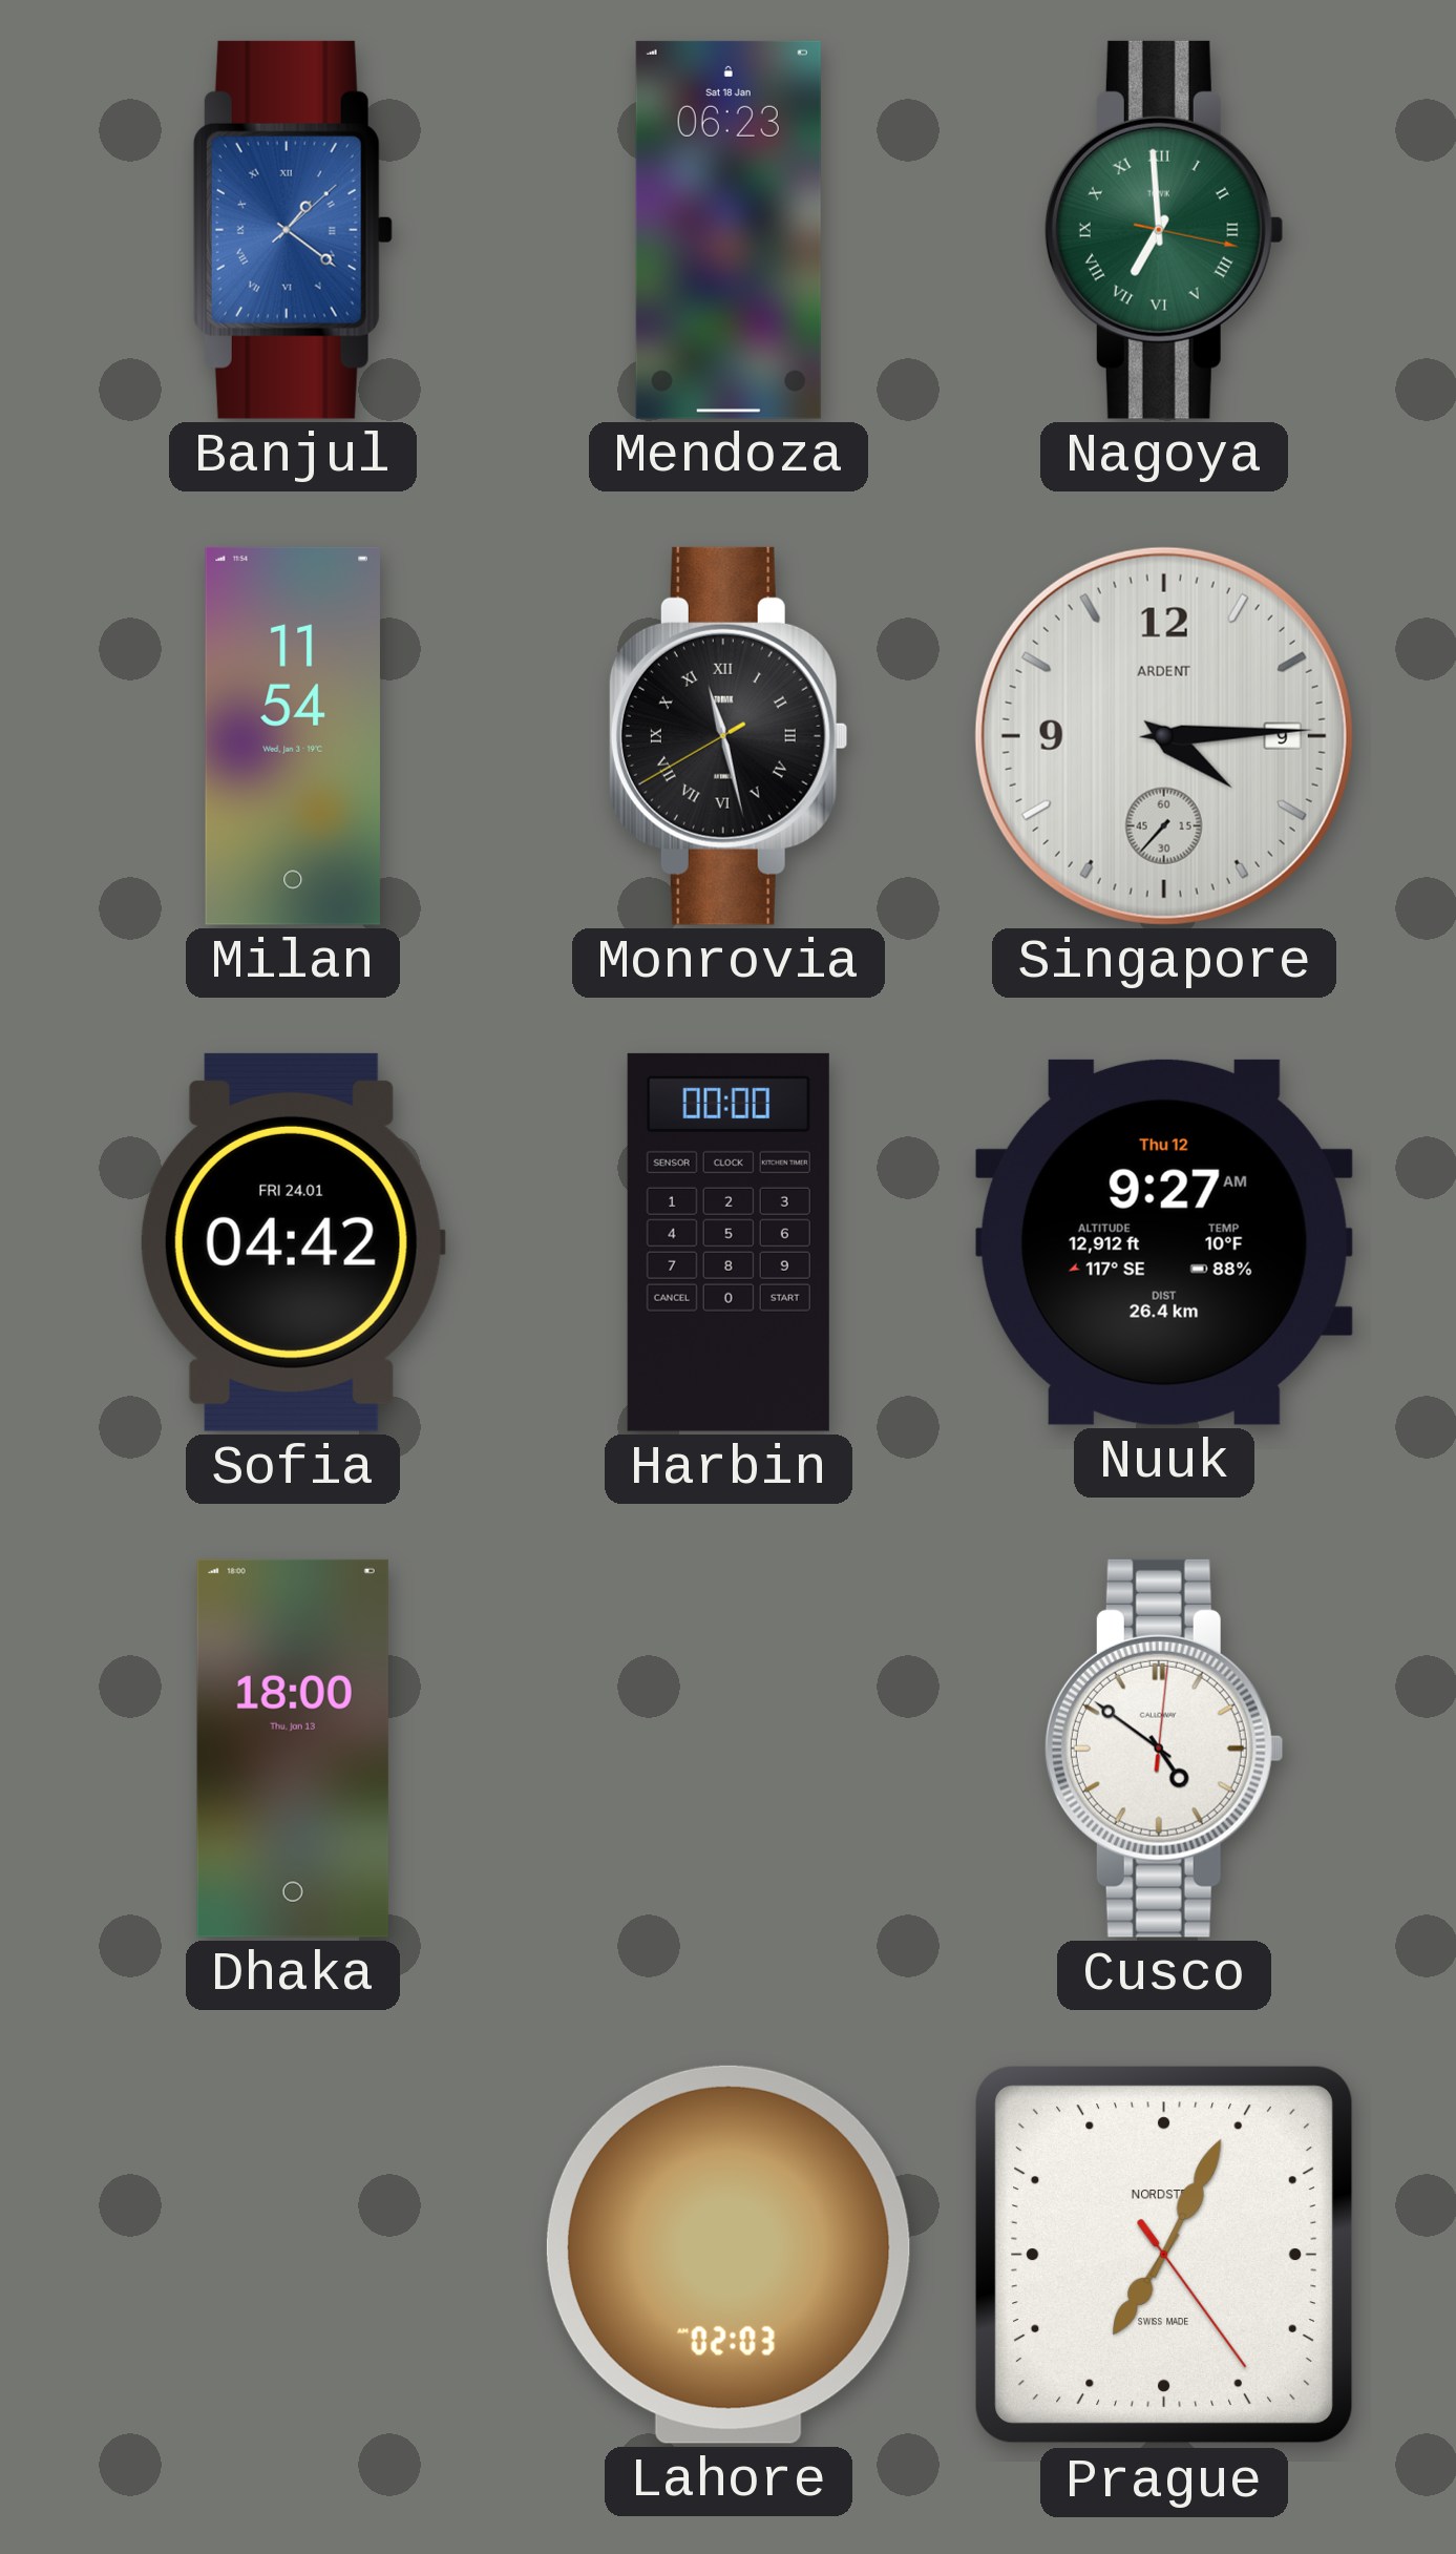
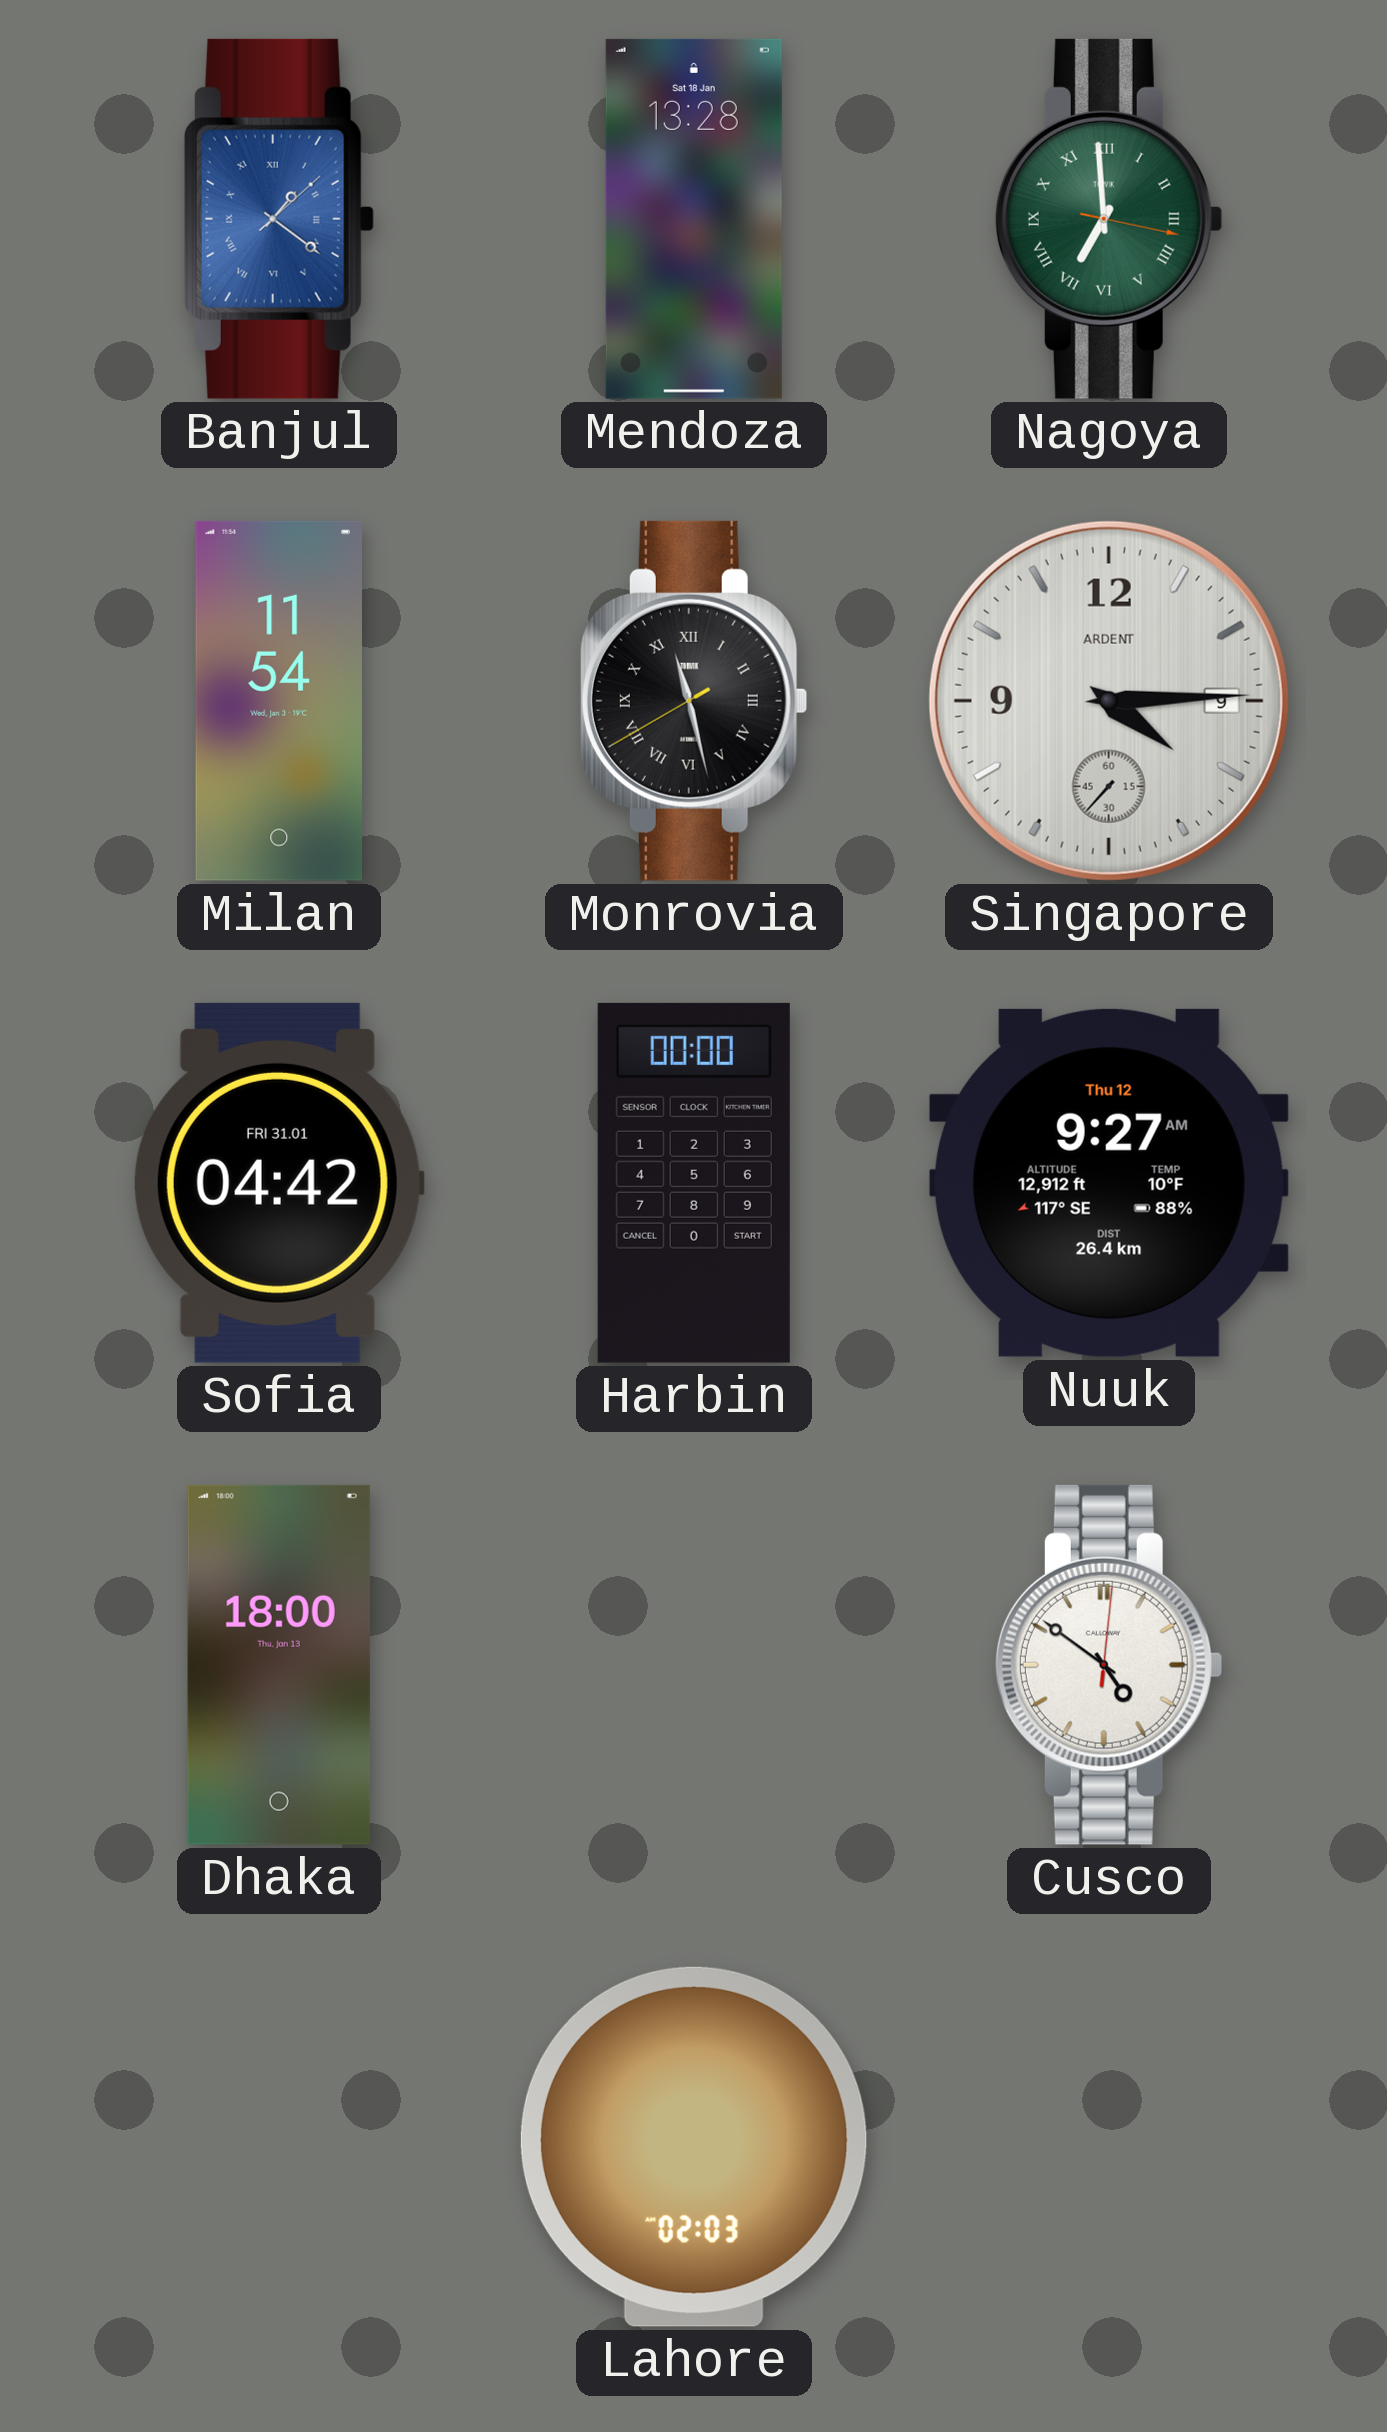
Mendoza: 06:23 -> 13:28 (694, 219)
Sofia date: FRI 24.01 -> FRI 31.01 (279, 1183)
Prague: 7:04 -> none (1165, 2256)
